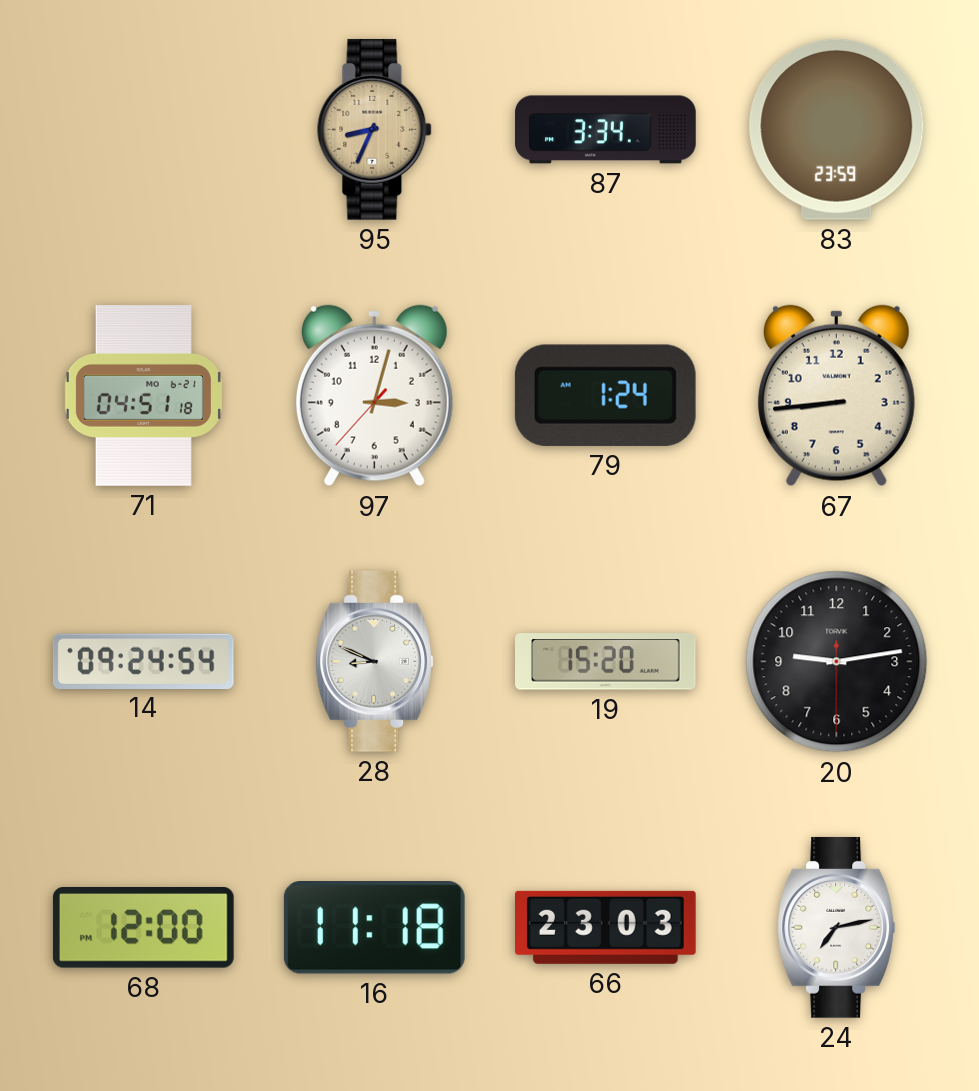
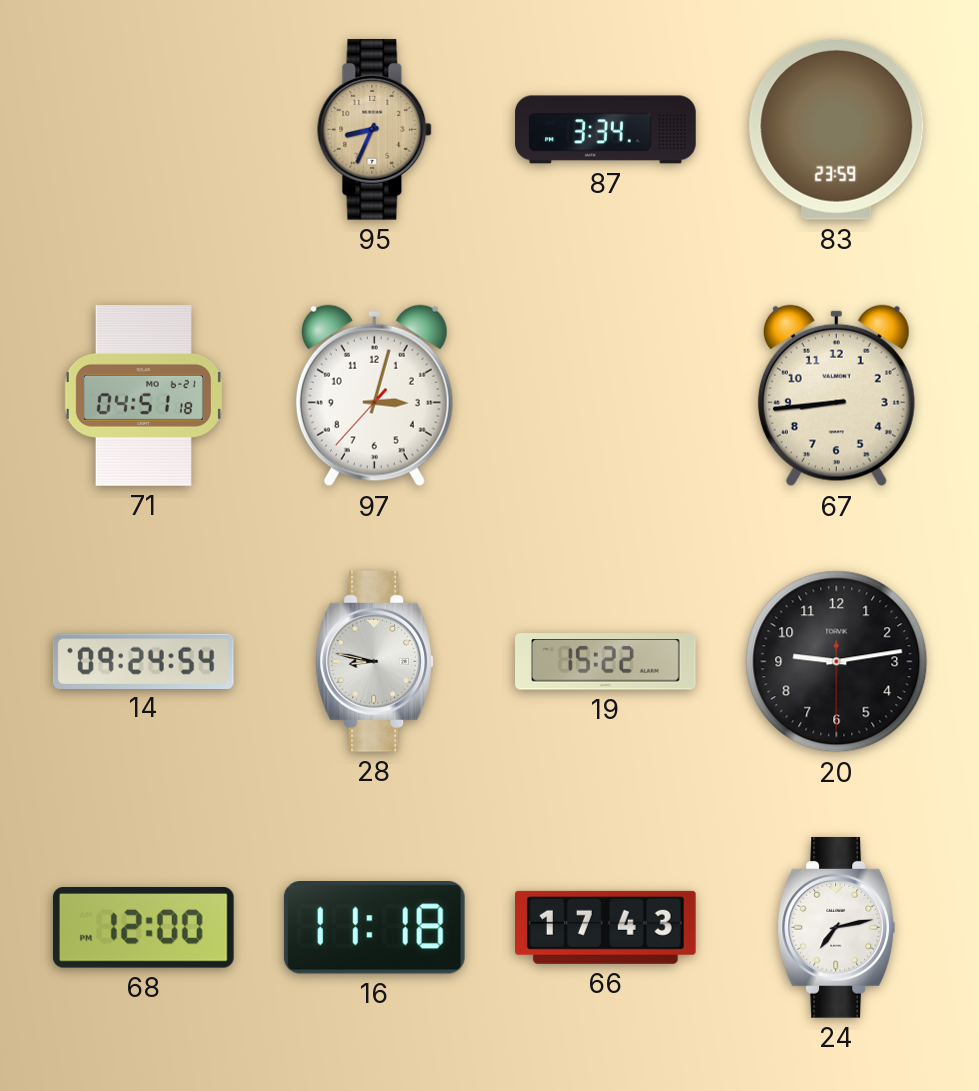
79: 1:24 -> none (605, 395)
28: 8:49 -> 8:47 (374, 661)
19: 15:20 -> 15:22 (606, 662)
66: 23:03 -> 17:43 (605, 927)
